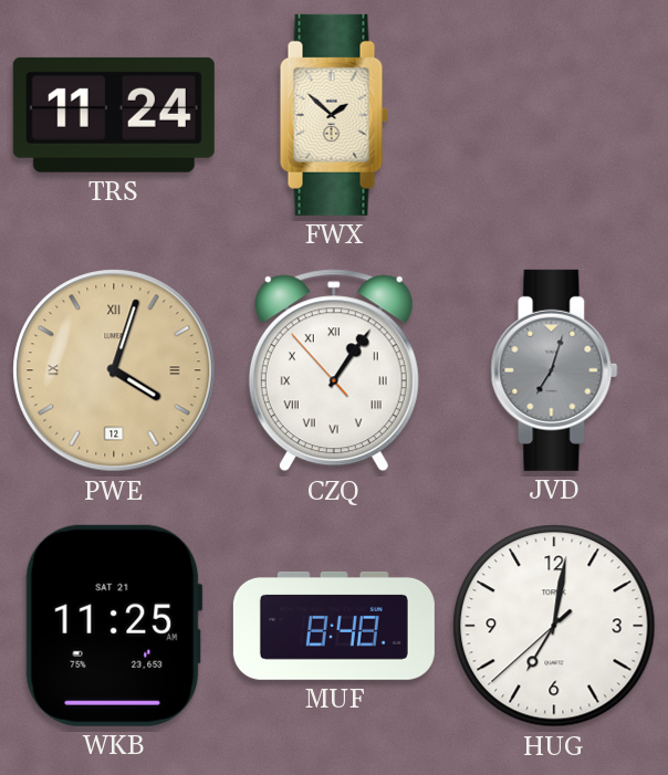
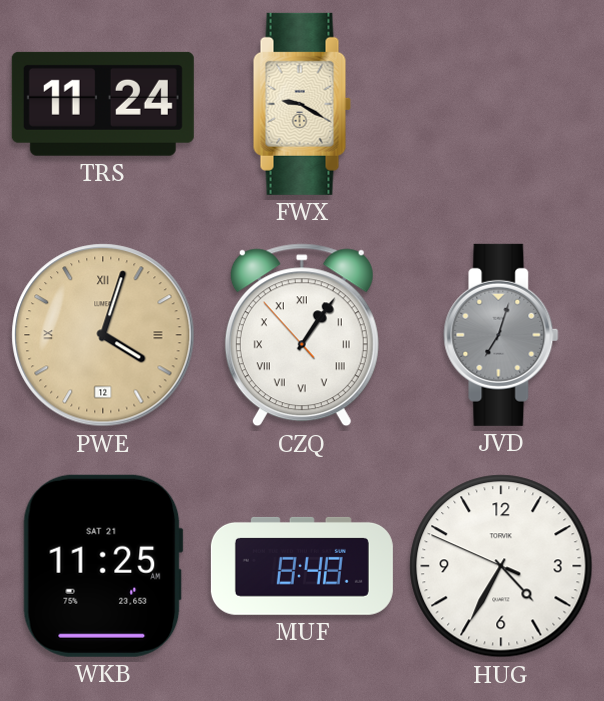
FWX: 1:52 -> 9:20 (302, 104)
HUG: 7:01 -> 4:34 (501, 566)
